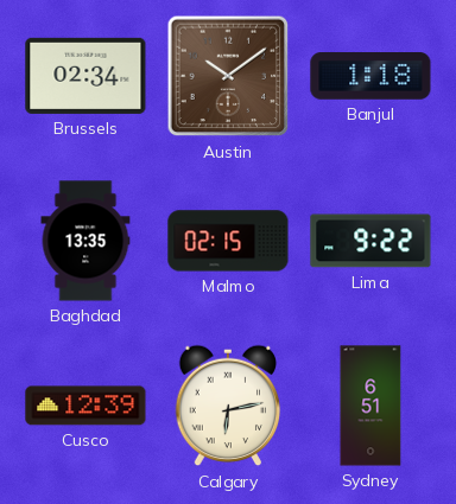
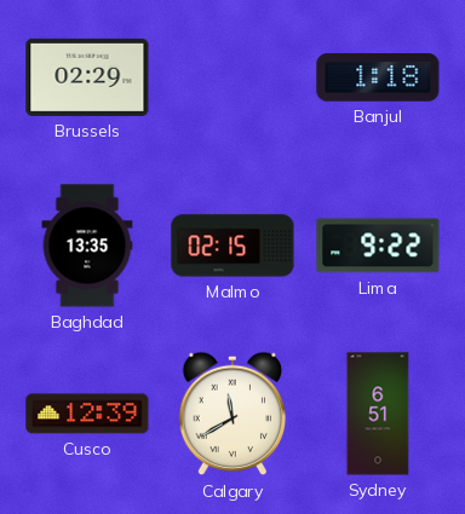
Brussels: 02:34 -> 02:29 (87, 77)
Austin: 10:09 -> none (228, 76)
Calgary: 6:13 -> 11:40 (232, 414)
